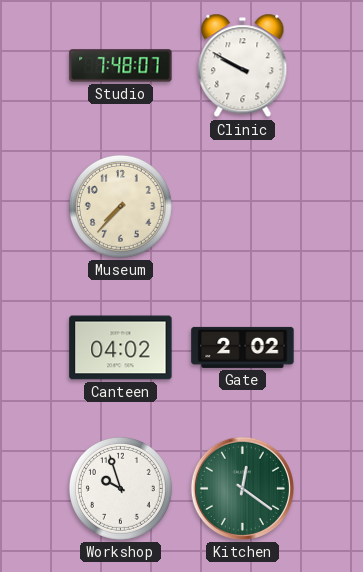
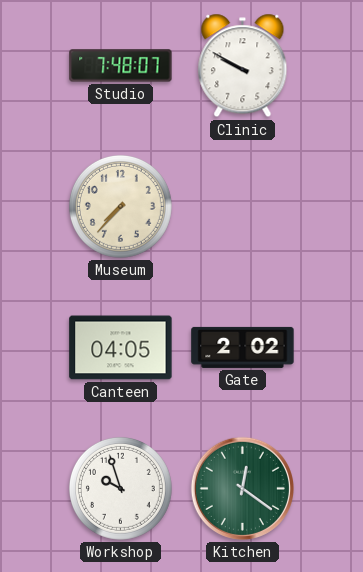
Canteen: 04:02 -> 04:05 (121, 348)
